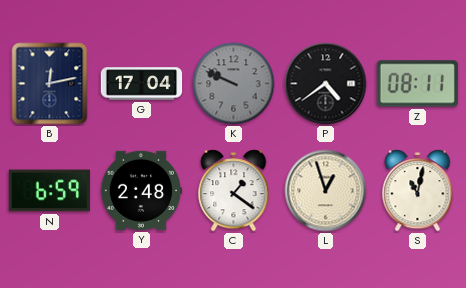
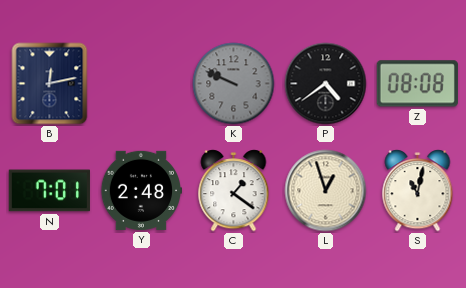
G: 17:04 -> none (142, 84)
Z: 08:11 -> 08:08 (417, 84)
N: 6:59 -> 7:01 (49, 191)
